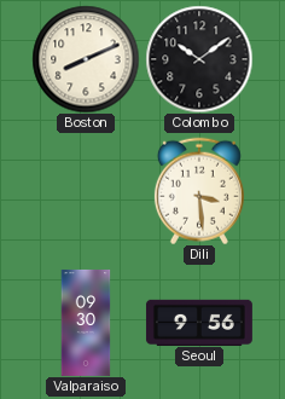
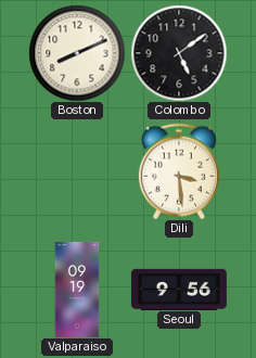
Colombo: 10:09 -> 5:09 (179, 53)
Valparaiso: 09:30 -> 09:19 (77, 290)
